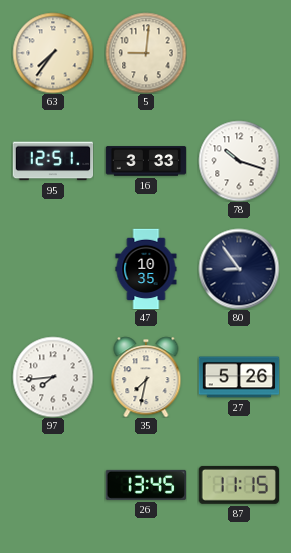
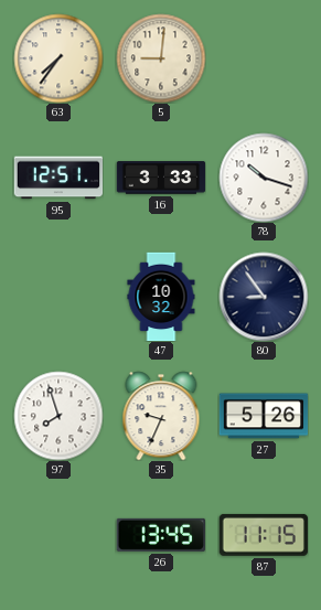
47: 10:35 -> 10:32 (161, 297)
97: 7:44 -> 7:57 (58, 416)
35: 7:32 -> 9:34 (161, 416)
